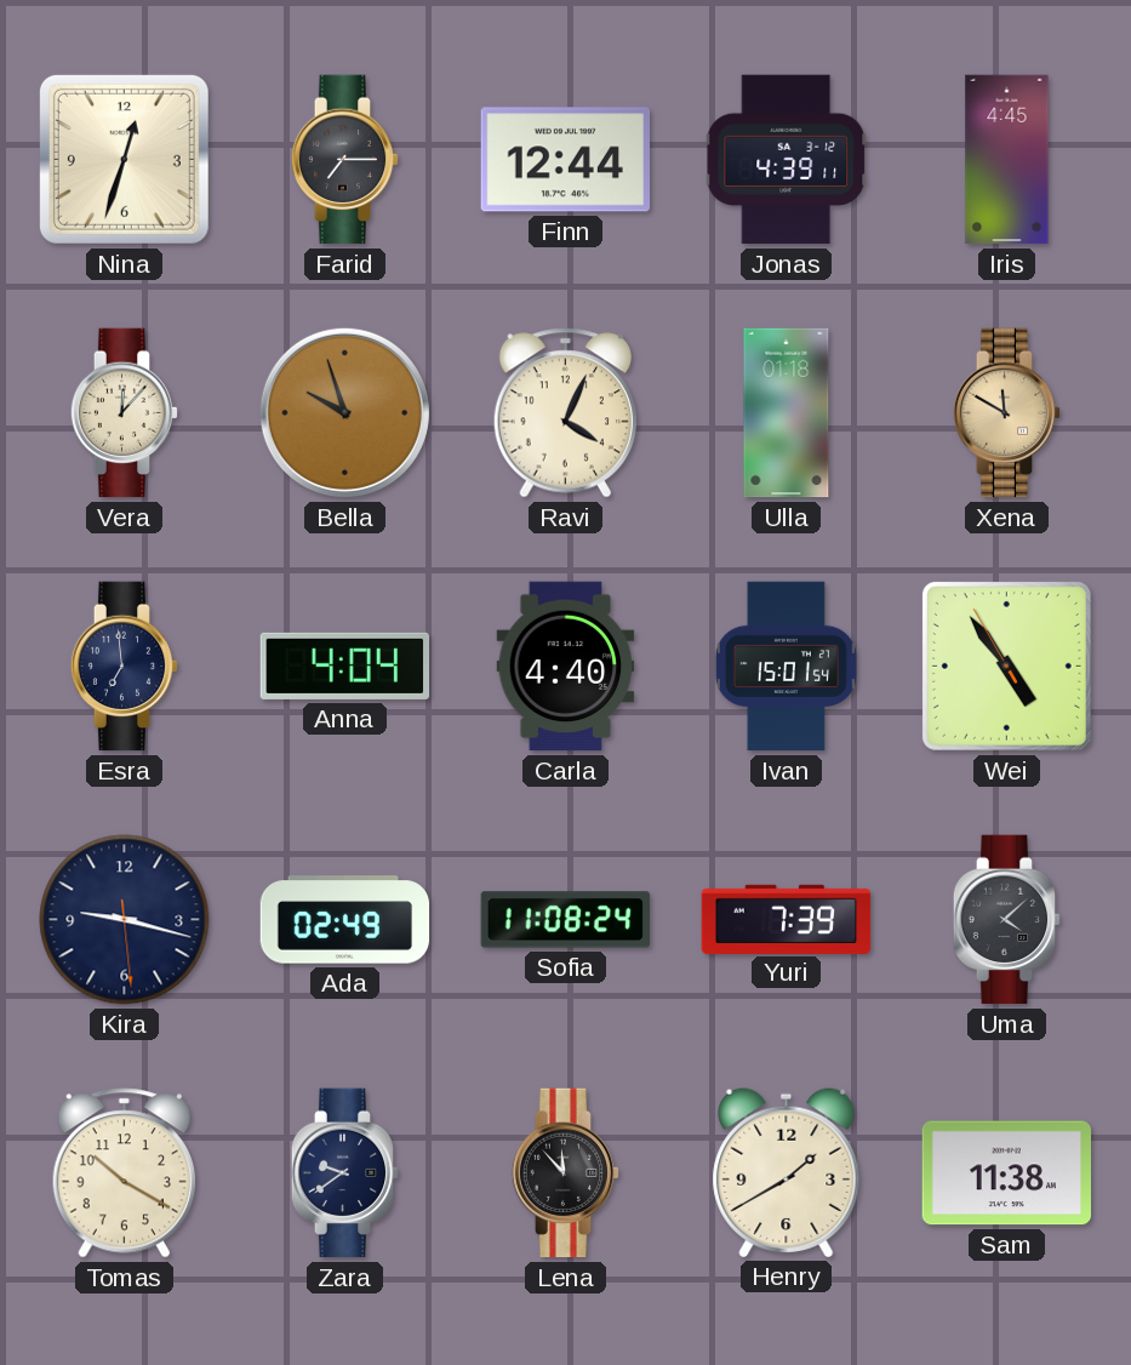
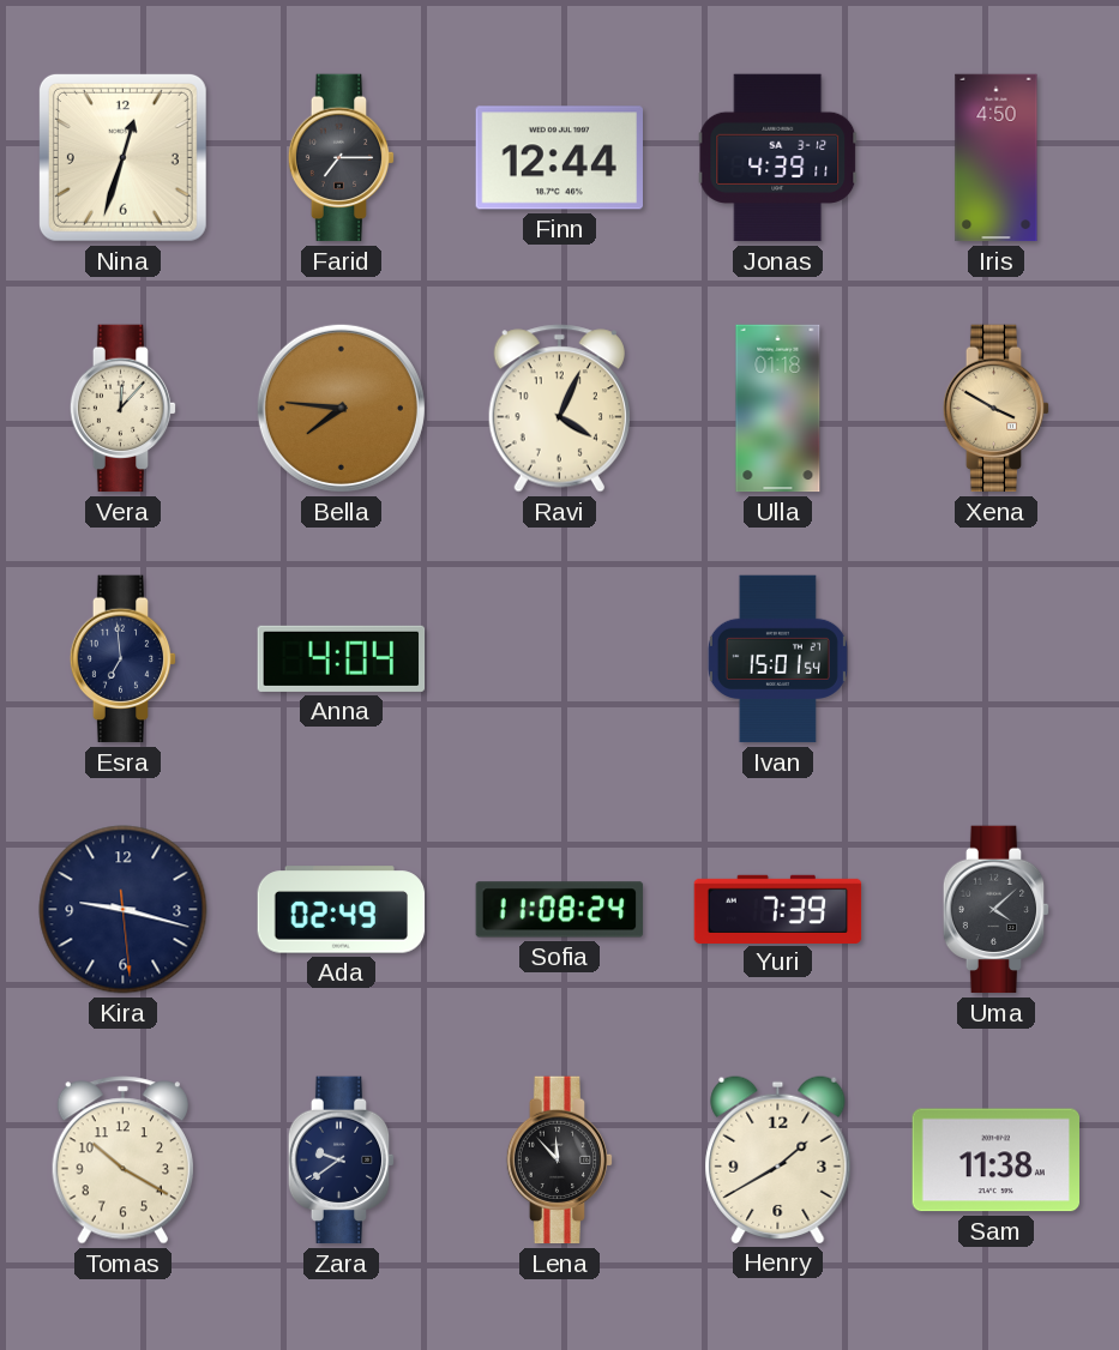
Iris: 4:45 -> 4:50 (997, 158)
Bella: 9:57 -> 7:46 (341, 408)
Xena: 11:50 -> 3:50 (997, 409)
Carla: 4:40 -> none (566, 667)
Wei: 4:53 -> none (1006, 666)
